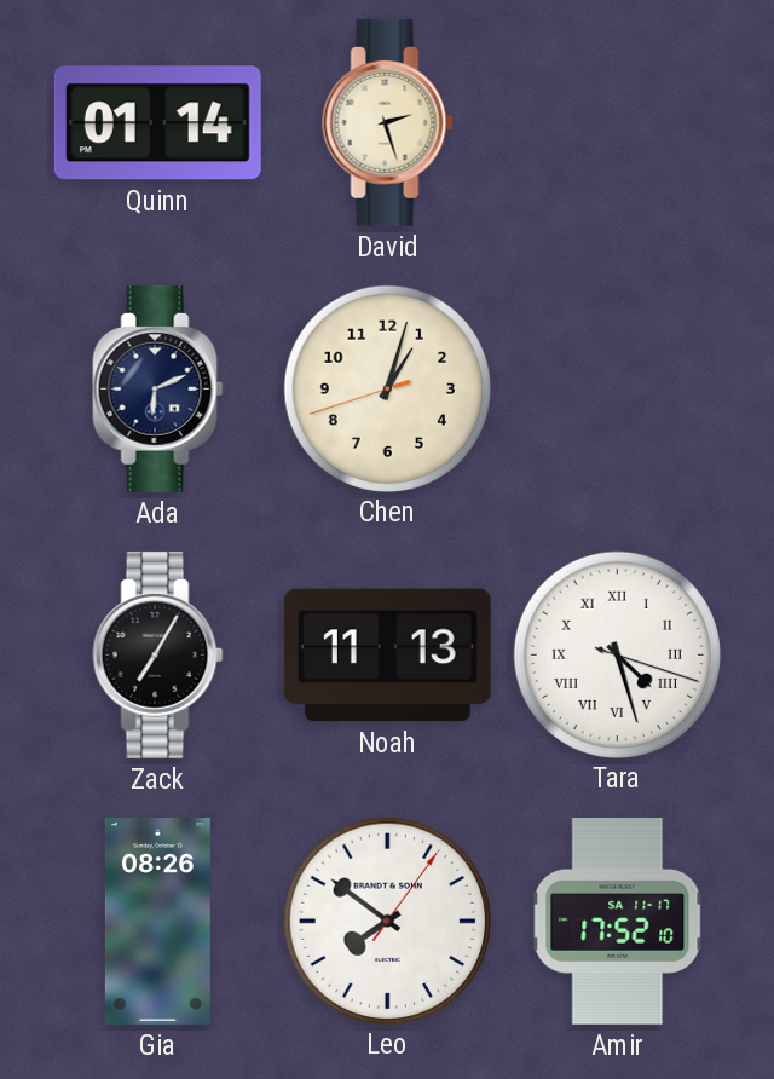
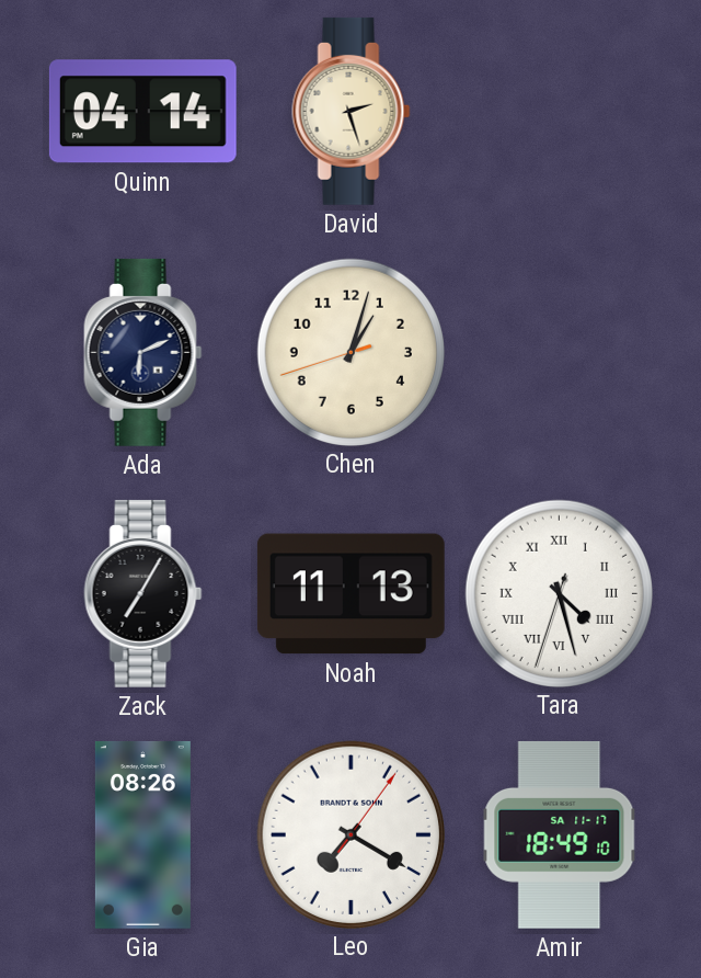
Quinn: 01:14 -> 04:14 (142, 112)
Tara: 4:27:18 -> 4:27:33 (559, 593)
Leo: 7:51 -> 7:20 (350, 834)
Amir: 17:52 -> 18:49 (560, 834)
